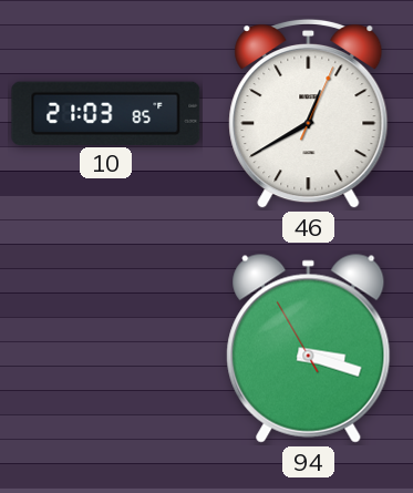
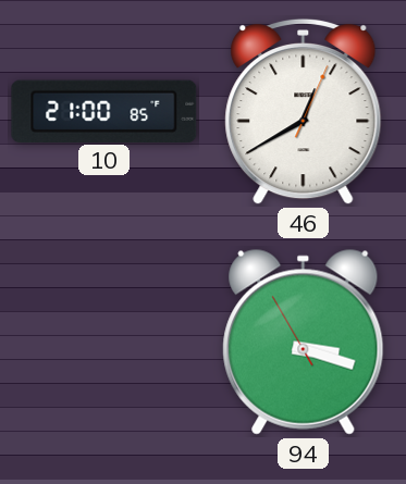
10: 21:03 -> 21:00 (104, 111)
